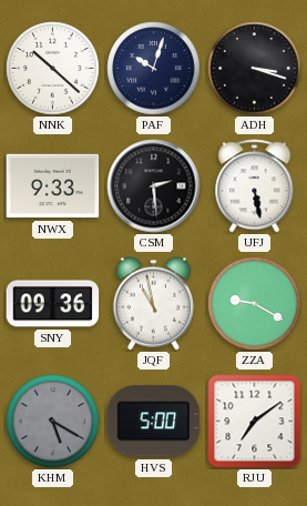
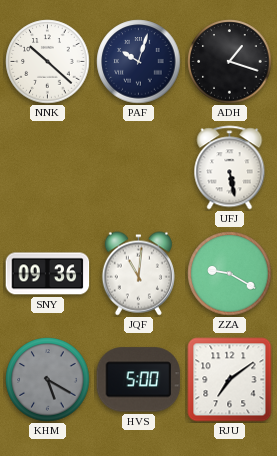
ADH: 3:18 -> 1:18 (230, 62)
NWX: 9:33 -> none (53, 186)
CSM: 2:29 -> none (154, 186)
JQF: 10:58 -> 11:01 (138, 274)
